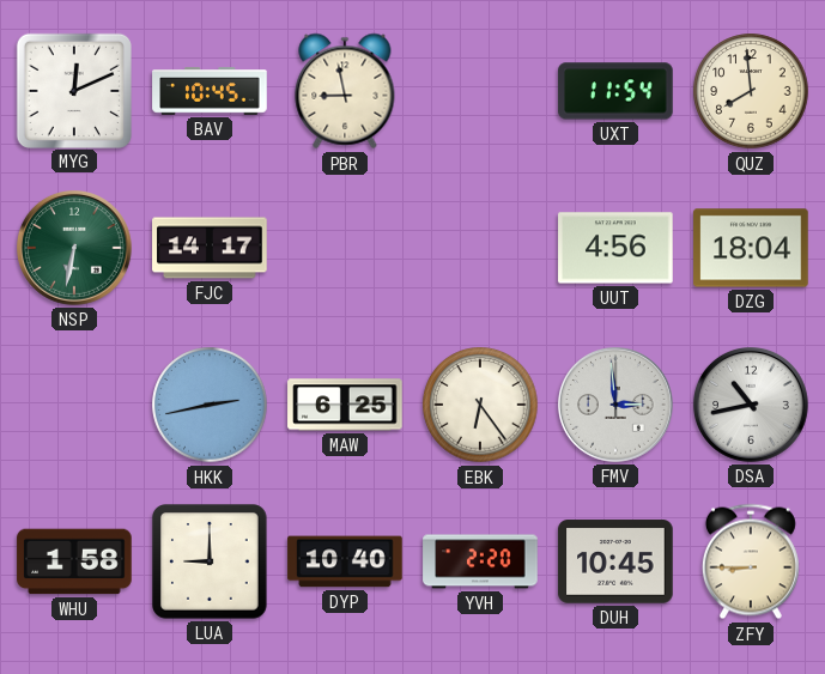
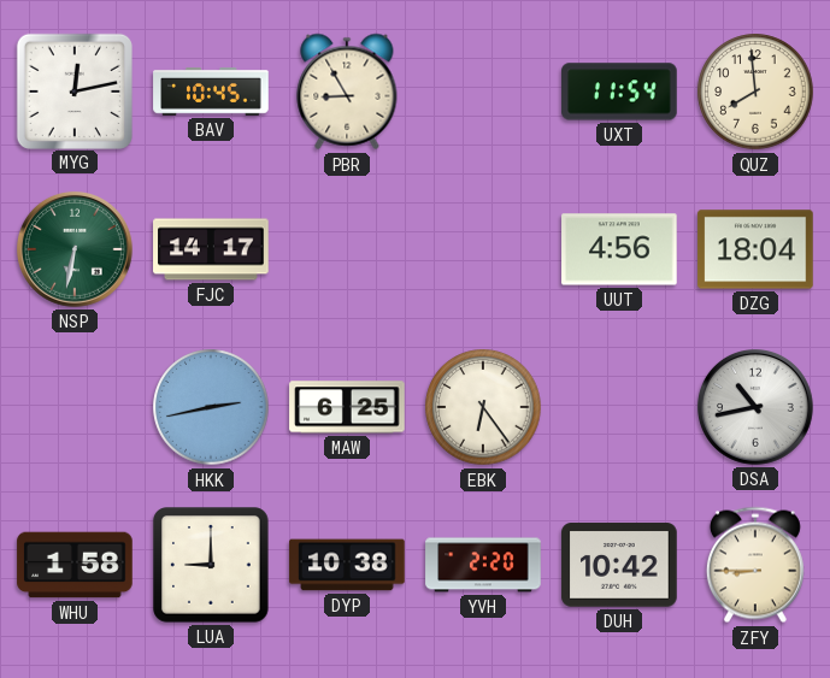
MYG: 12:11 -> 12:13 (73, 90)
PBR: 8:58 -> 8:55 (347, 92)
FMV: 2:59 -> none (617, 406)
DYP: 10:40 -> 10:38 (347, 565)
DUH: 10:45 -> 10:42 (619, 565)
